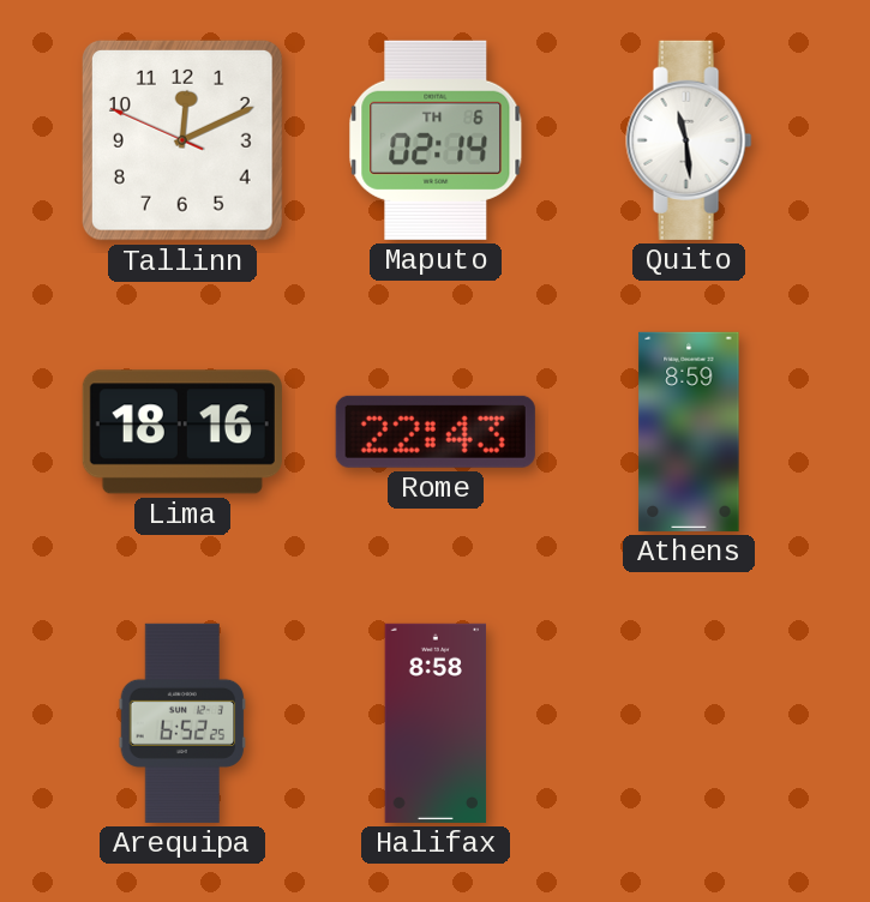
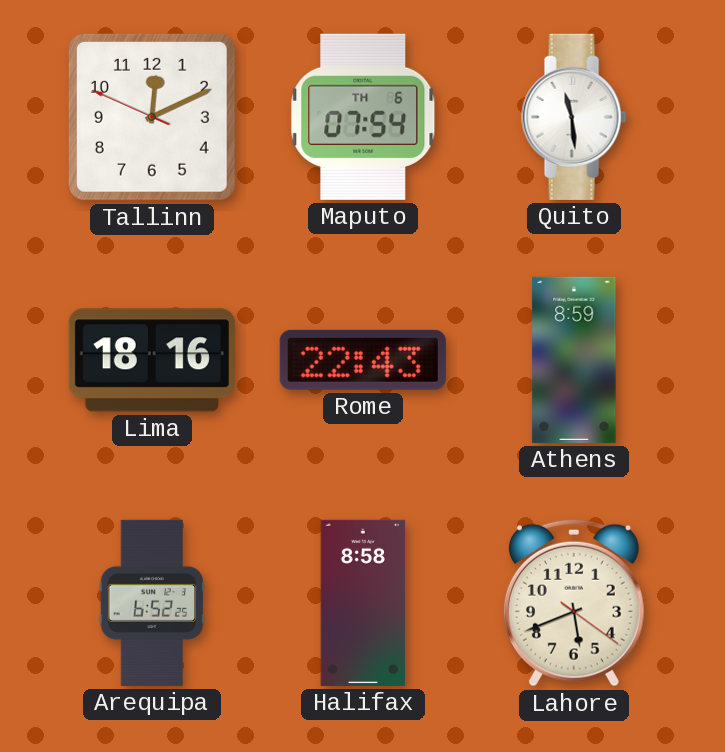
Maputo: 02:14 -> 07:54 (363, 117)
Lahore: none -> 5:41 (574, 603)
